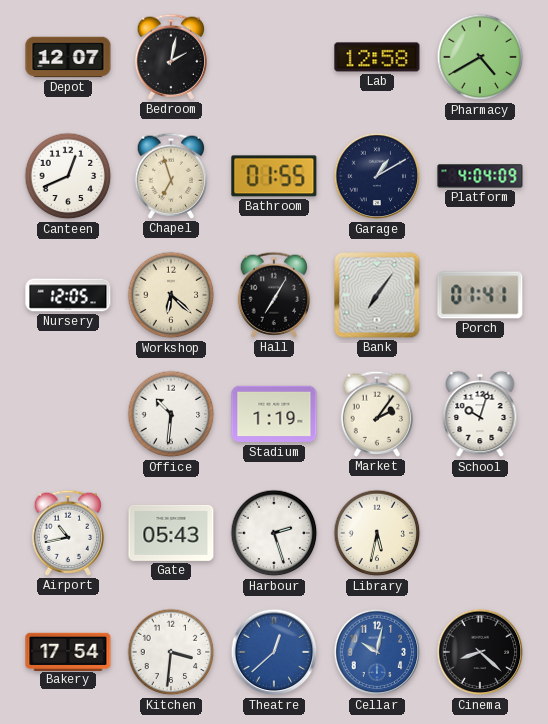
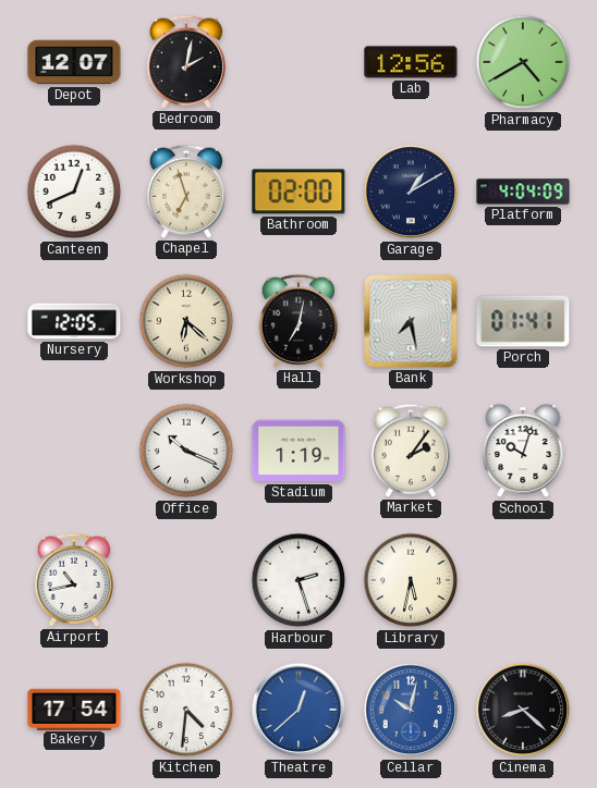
Lab: 12:58 -> 12:56 (411, 62)
Bathroom: 01:55 -> 02:00 (298, 192)
Hall: 7:05 -> 7:02 (298, 321)
Bank: 7:06 -> 7:28 (411, 321)
Office: 10:31 -> 10:19 (186, 451)
Gate: 05:43 -> none (171, 533)
Kitchen: 3:31 -> 4:31 (186, 710)
